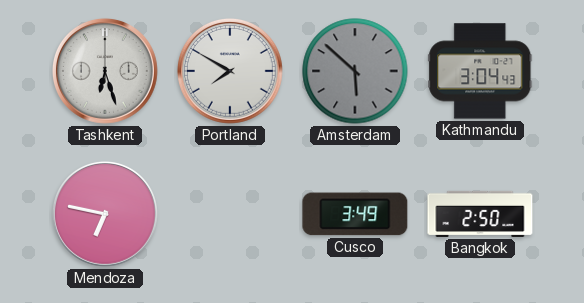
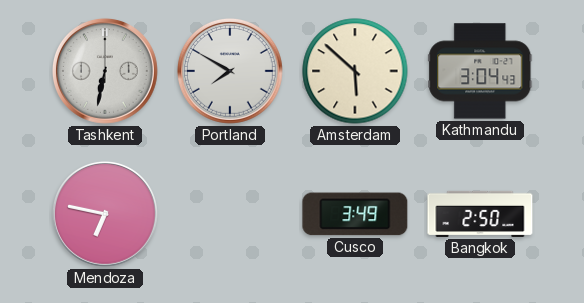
Tashkent: 6:27 -> 6:32 (105, 71)
Amsterdam dial: grey -> cream (355, 71)
